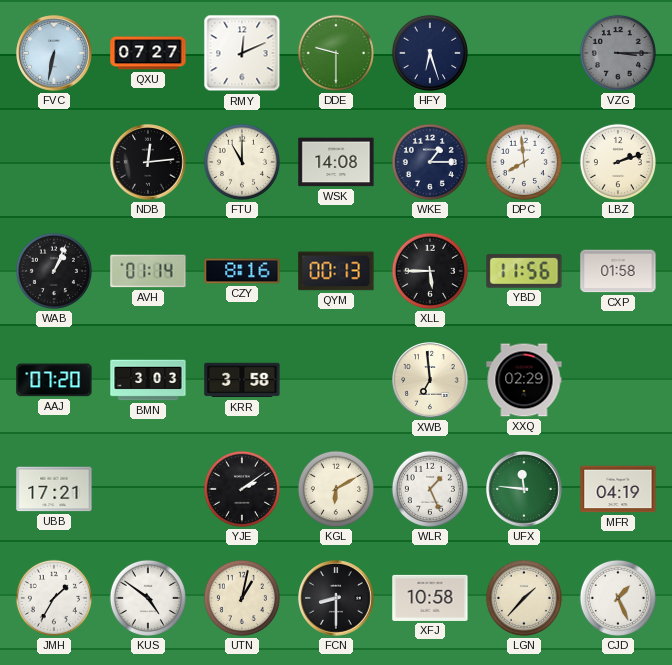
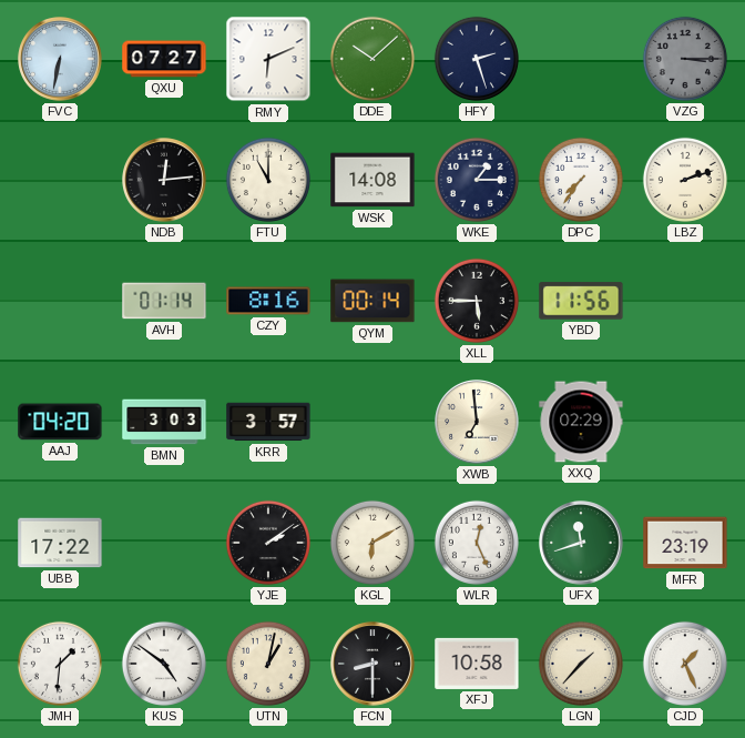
RMY: 12:11 -> 6:11 (268, 59)
DDE: 9:30 -> 10:08 (372, 59)
HFY: 6:27 -> 2:27 (477, 59)
DPC: 7:59 -> 7:36 (581, 180)
WAB: 1:04 -> none (54, 271)
QYM: 00:13 -> 00:14 (372, 301)
CXP: 01:58 -> none (618, 271)
AAJ: 07:20 -> 04:20 (60, 422)
KRR: 3:58 -> 3:57 (268, 422)
UBB: 17:21 -> 17:22 (60, 543)
WLR: 1:26 -> 12:26 (477, 543)
UFX: 11:46 -> 11:42 (581, 543)
MFR: 04:19 -> 23:19 (685, 543)
JMH: 1:35 -> 1:31 (60, 664)
